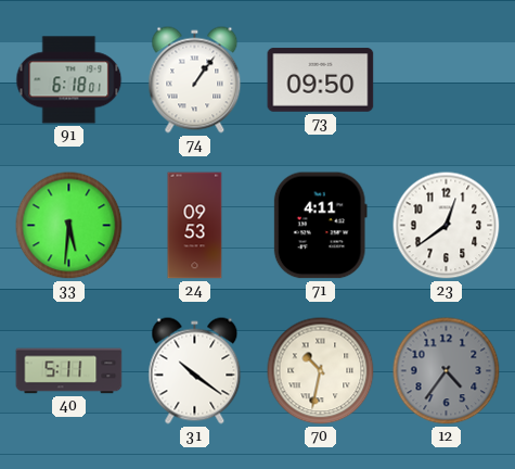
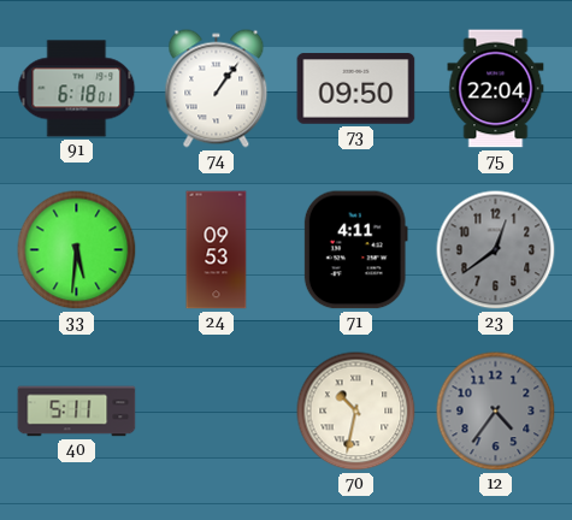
75: none -> 22:04 (496, 89)
23 dial: white -> grey (496, 250)
31: 10:21 -> none (195, 371)
